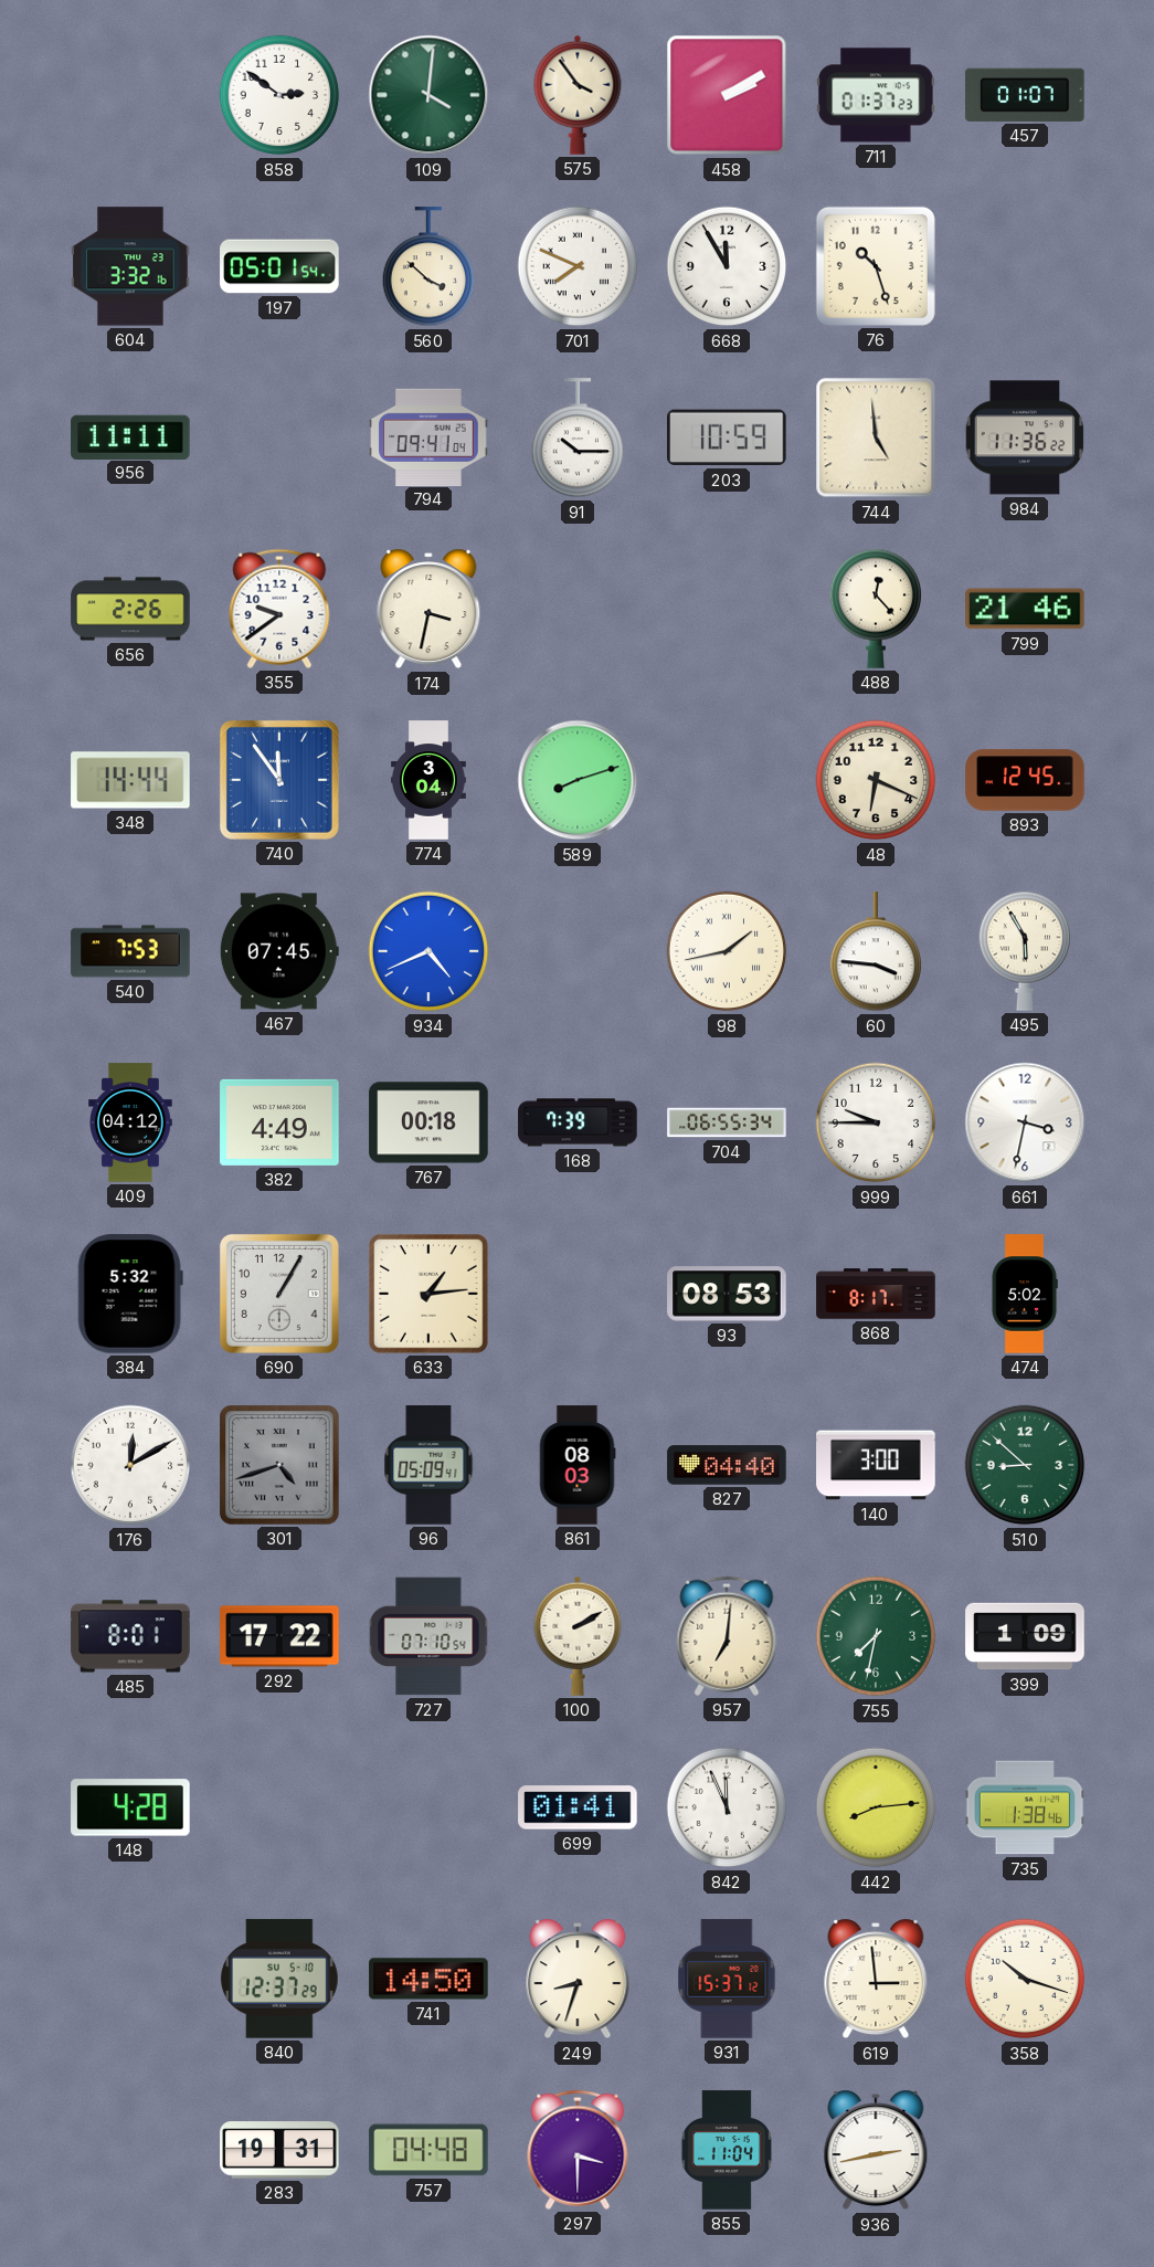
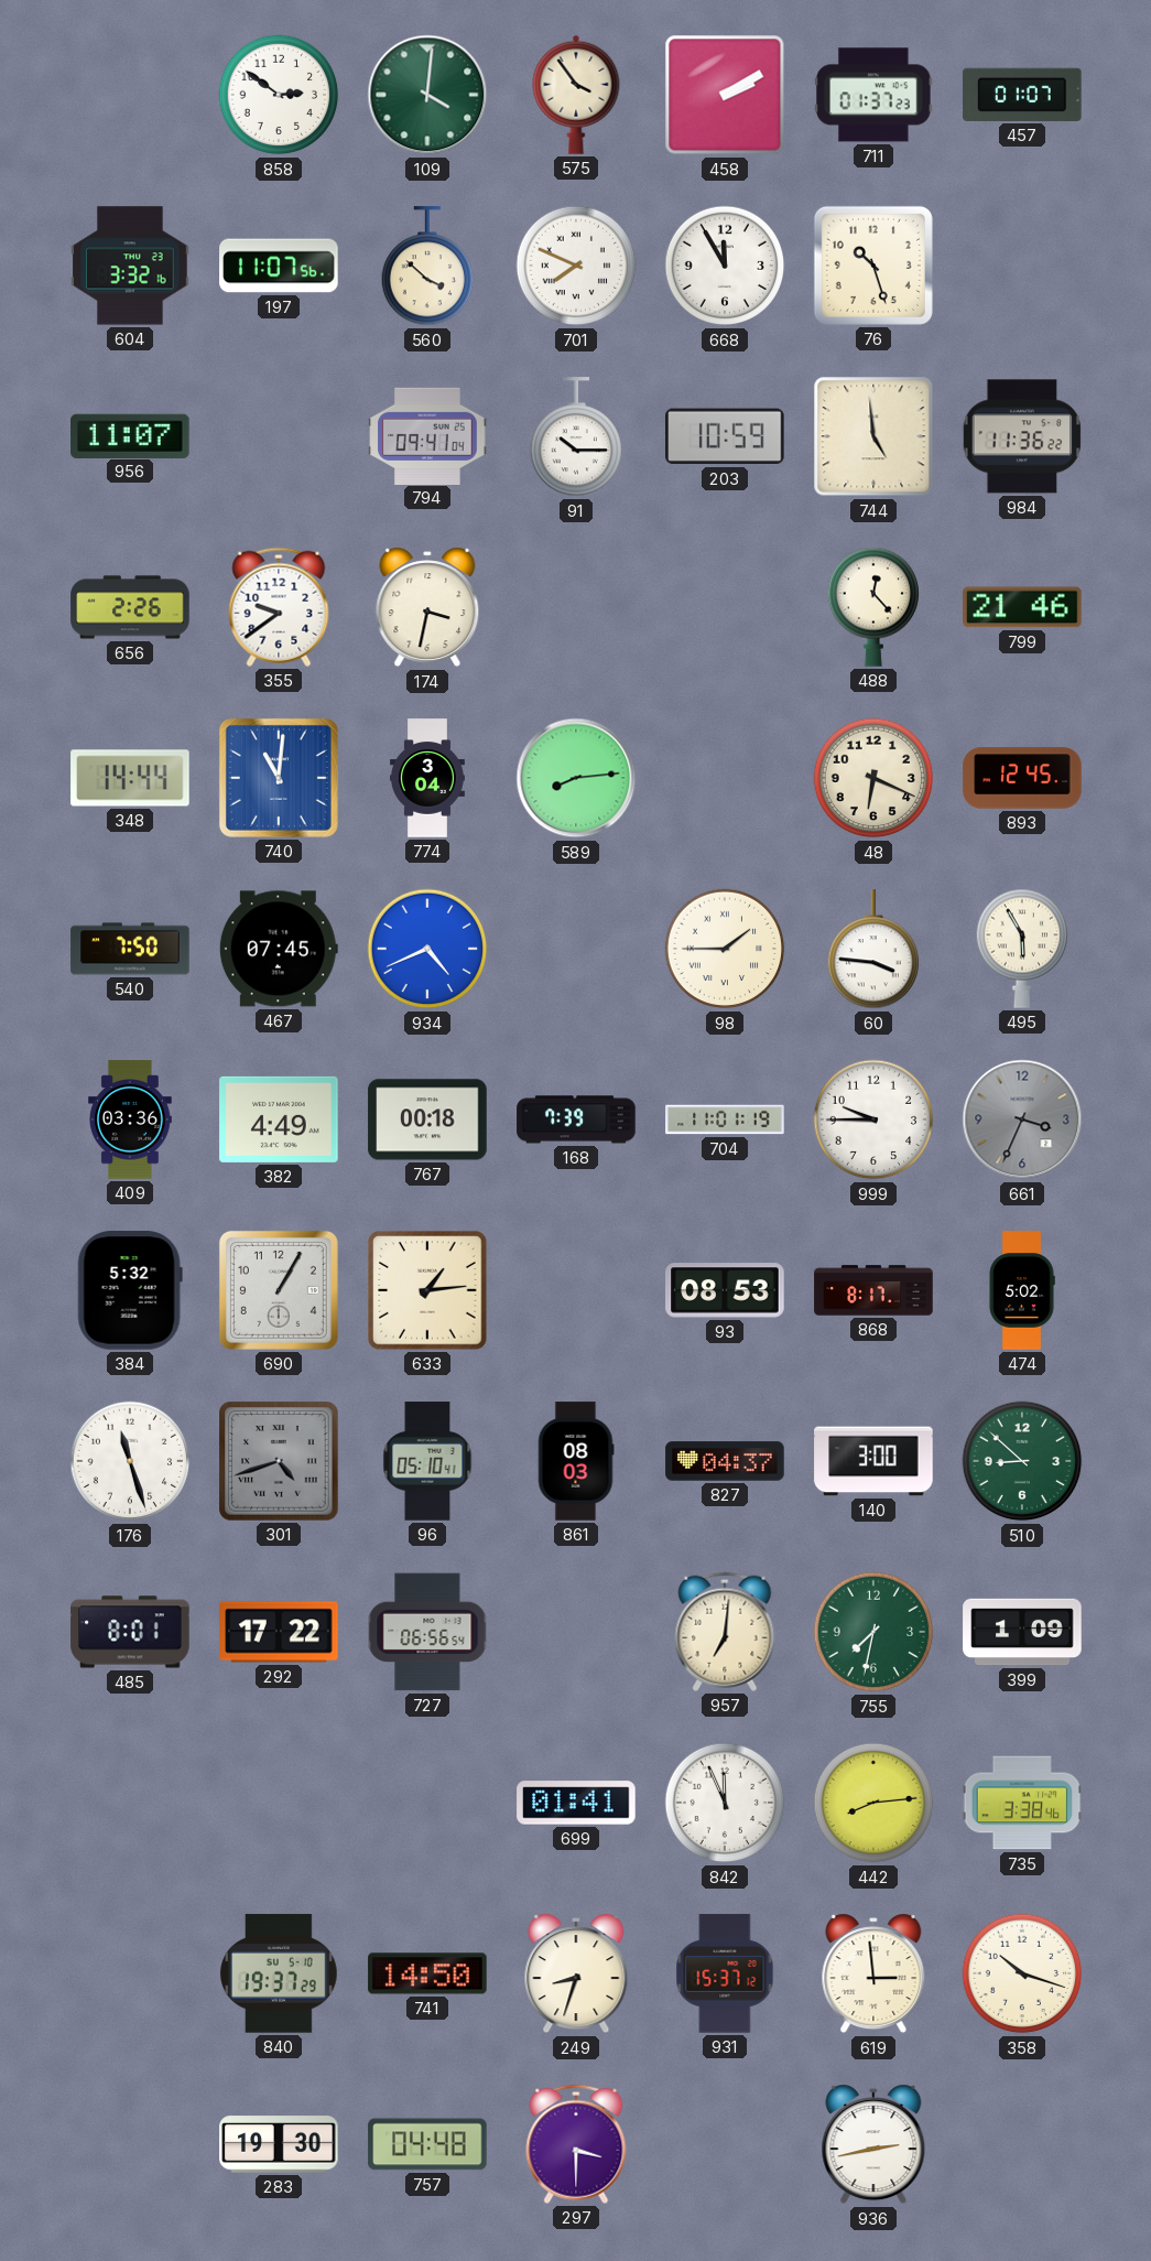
197: 05:01 -> 11:07 (279, 266)
956: 11:11 -> 11:07 (130, 435)
740: 11:54 -> 11:01 (279, 778)
589: 8:12 -> 8:14 (576, 778)
540: 7:53 -> 7:50 (130, 949)
98: 1:43 -> 1:45 (725, 949)
409: 04:12 -> 03:36 (130, 1119)
704: 06:55 -> 11:01 (725, 1119)
661: 3:32 -> 3:34 (1022, 1119)
661 dial: white -> grey (1022, 1119)
176: 12:10 -> 11:27 (130, 1461)
96: 05:09 -> 05:10 (427, 1461)
827: 04:40 -> 04:37 (725, 1461)
727: 07:10 -> 06:56 (427, 1632)
100: 2:10 -> none (578, 1636)
148: 4:28 -> none (130, 1807)
735: 1:38 -> 3:38 (1022, 1803)
840: 12:37 -> 19:37 (279, 1973)
283: 19:31 -> 19:30 (279, 2144)
855: 11:04 -> none (727, 2150)
